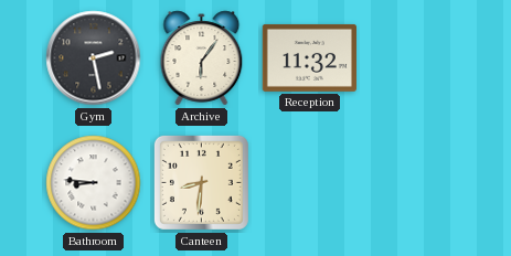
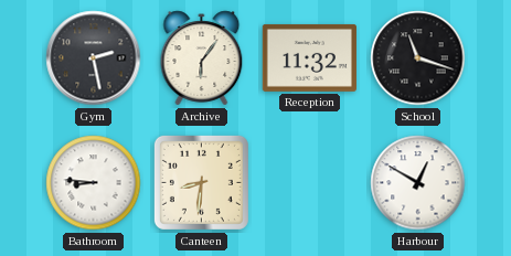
School: none -> 11:18 (418, 58)
Harbour: none -> 12:50 (418, 183)
